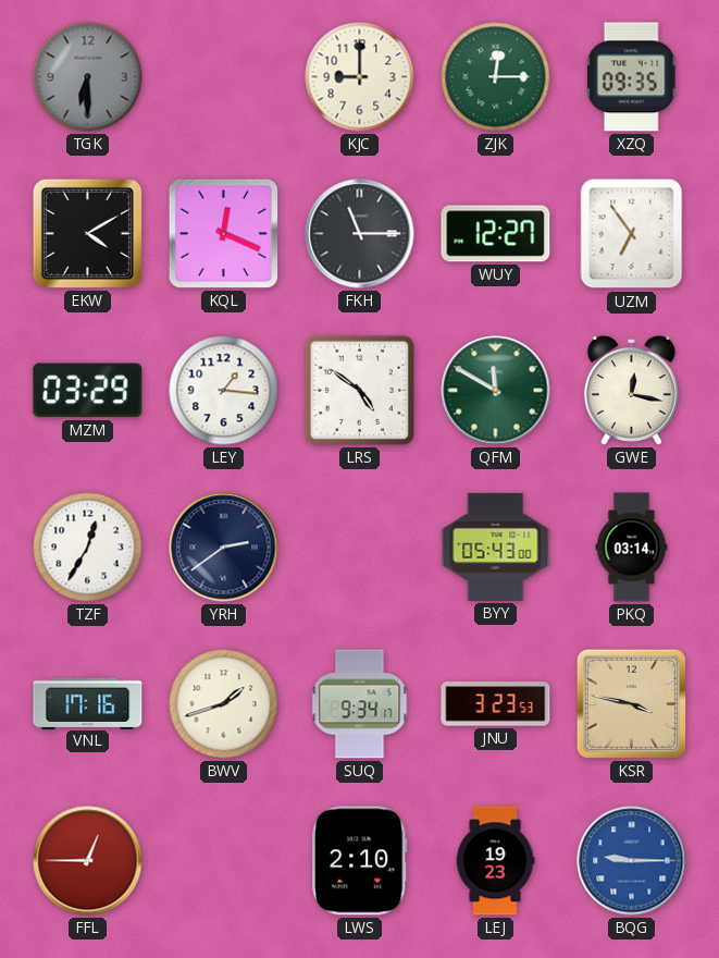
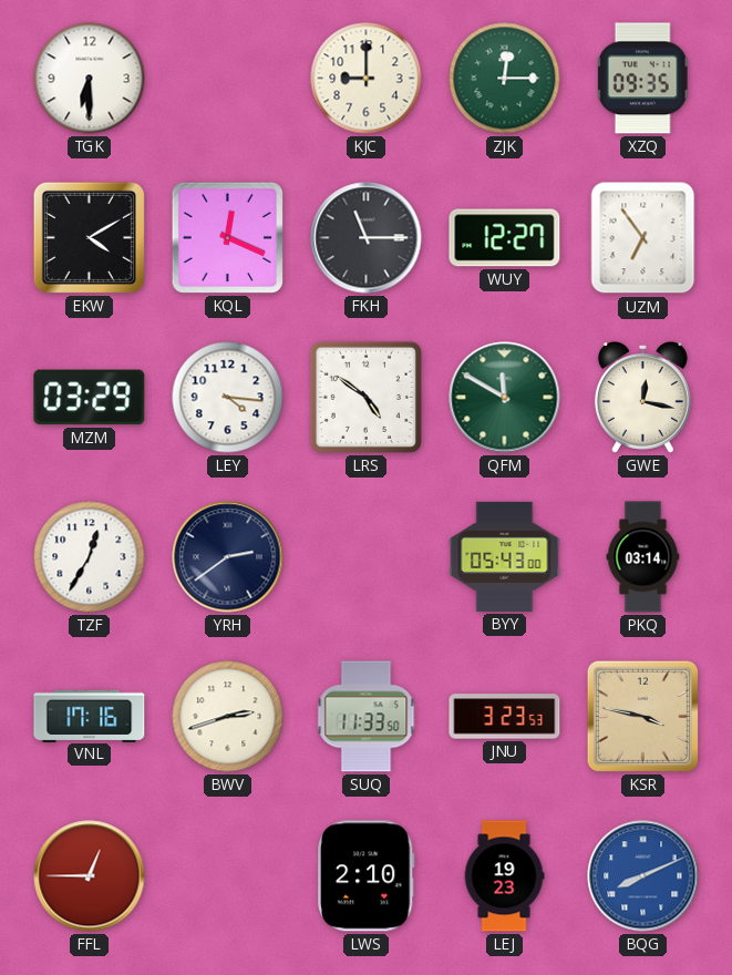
TGK dial: grey -> white (90, 79)
LEY: 1:16 -> 4:16 (228, 398)
BWV: 1:42 -> 2:42 (228, 717)
SUQ: 9:34 -> 11:33 (367, 717)
BQG: 9:15 -> 8:11 (643, 876)
